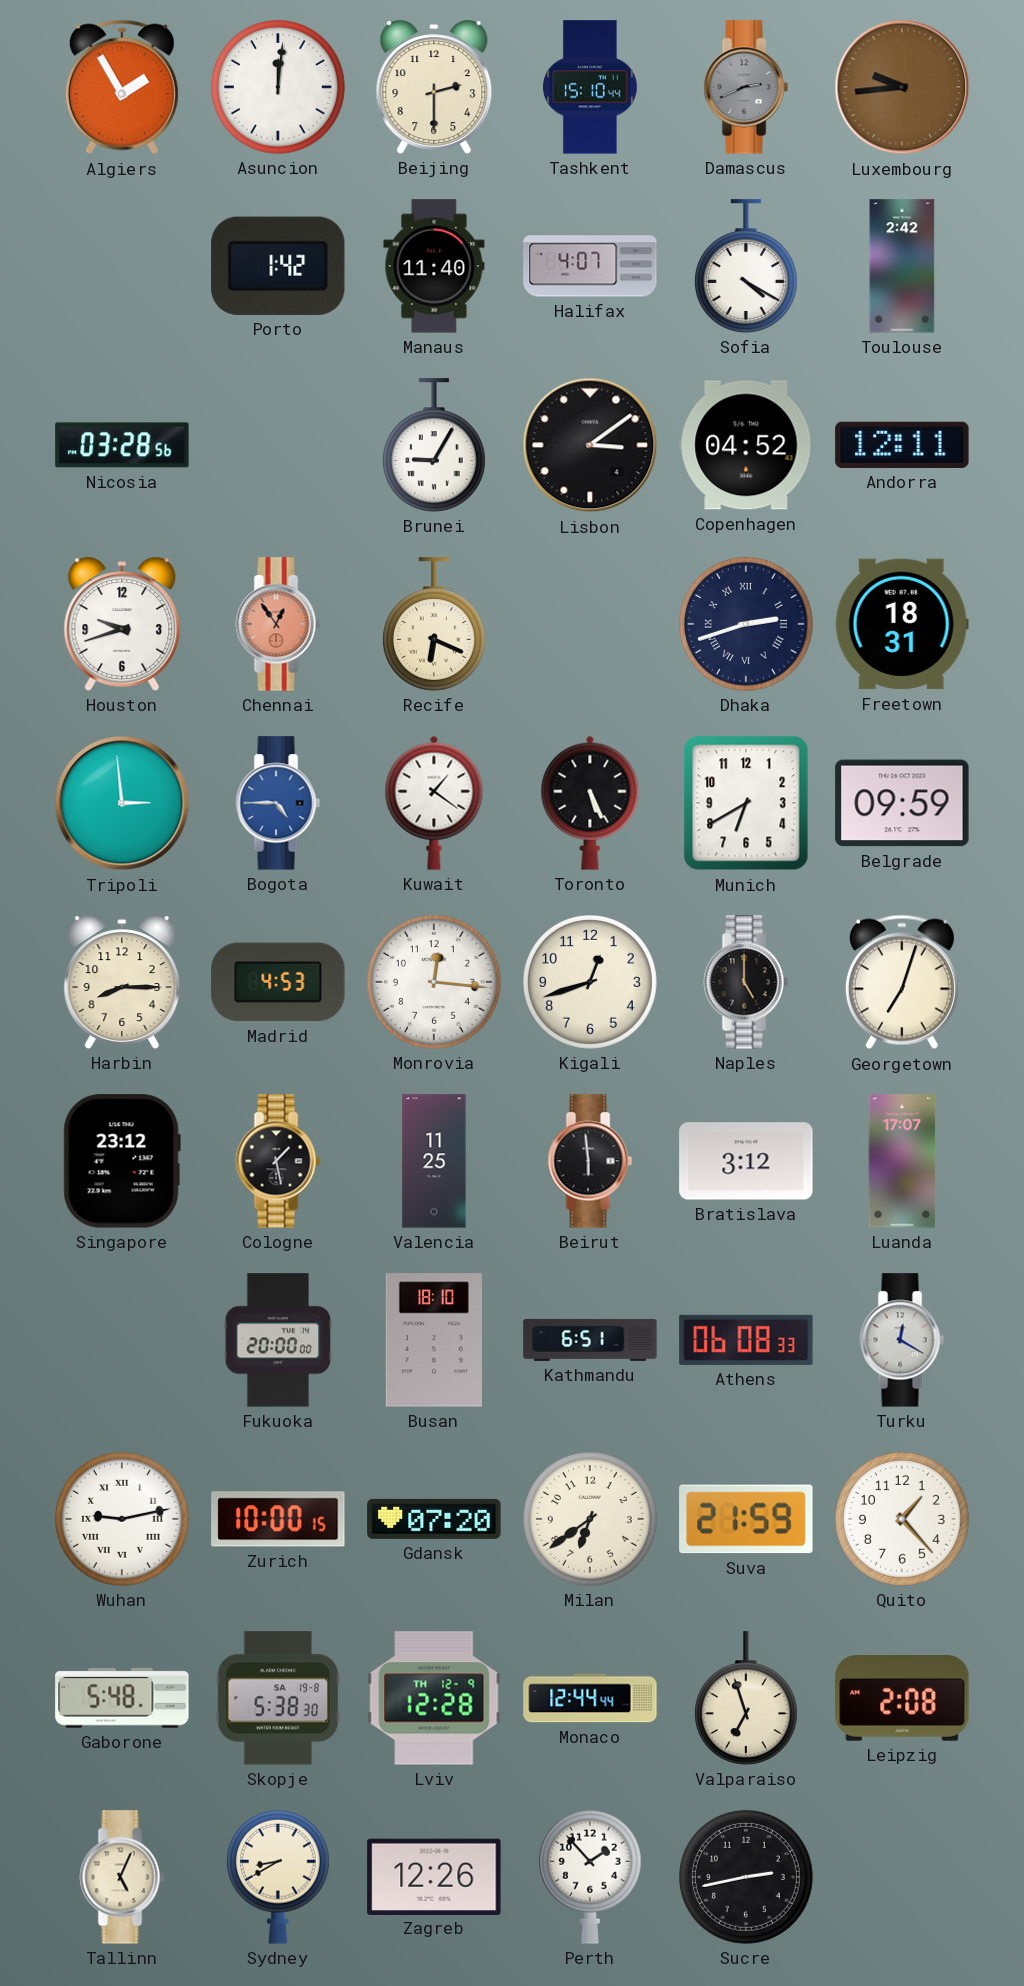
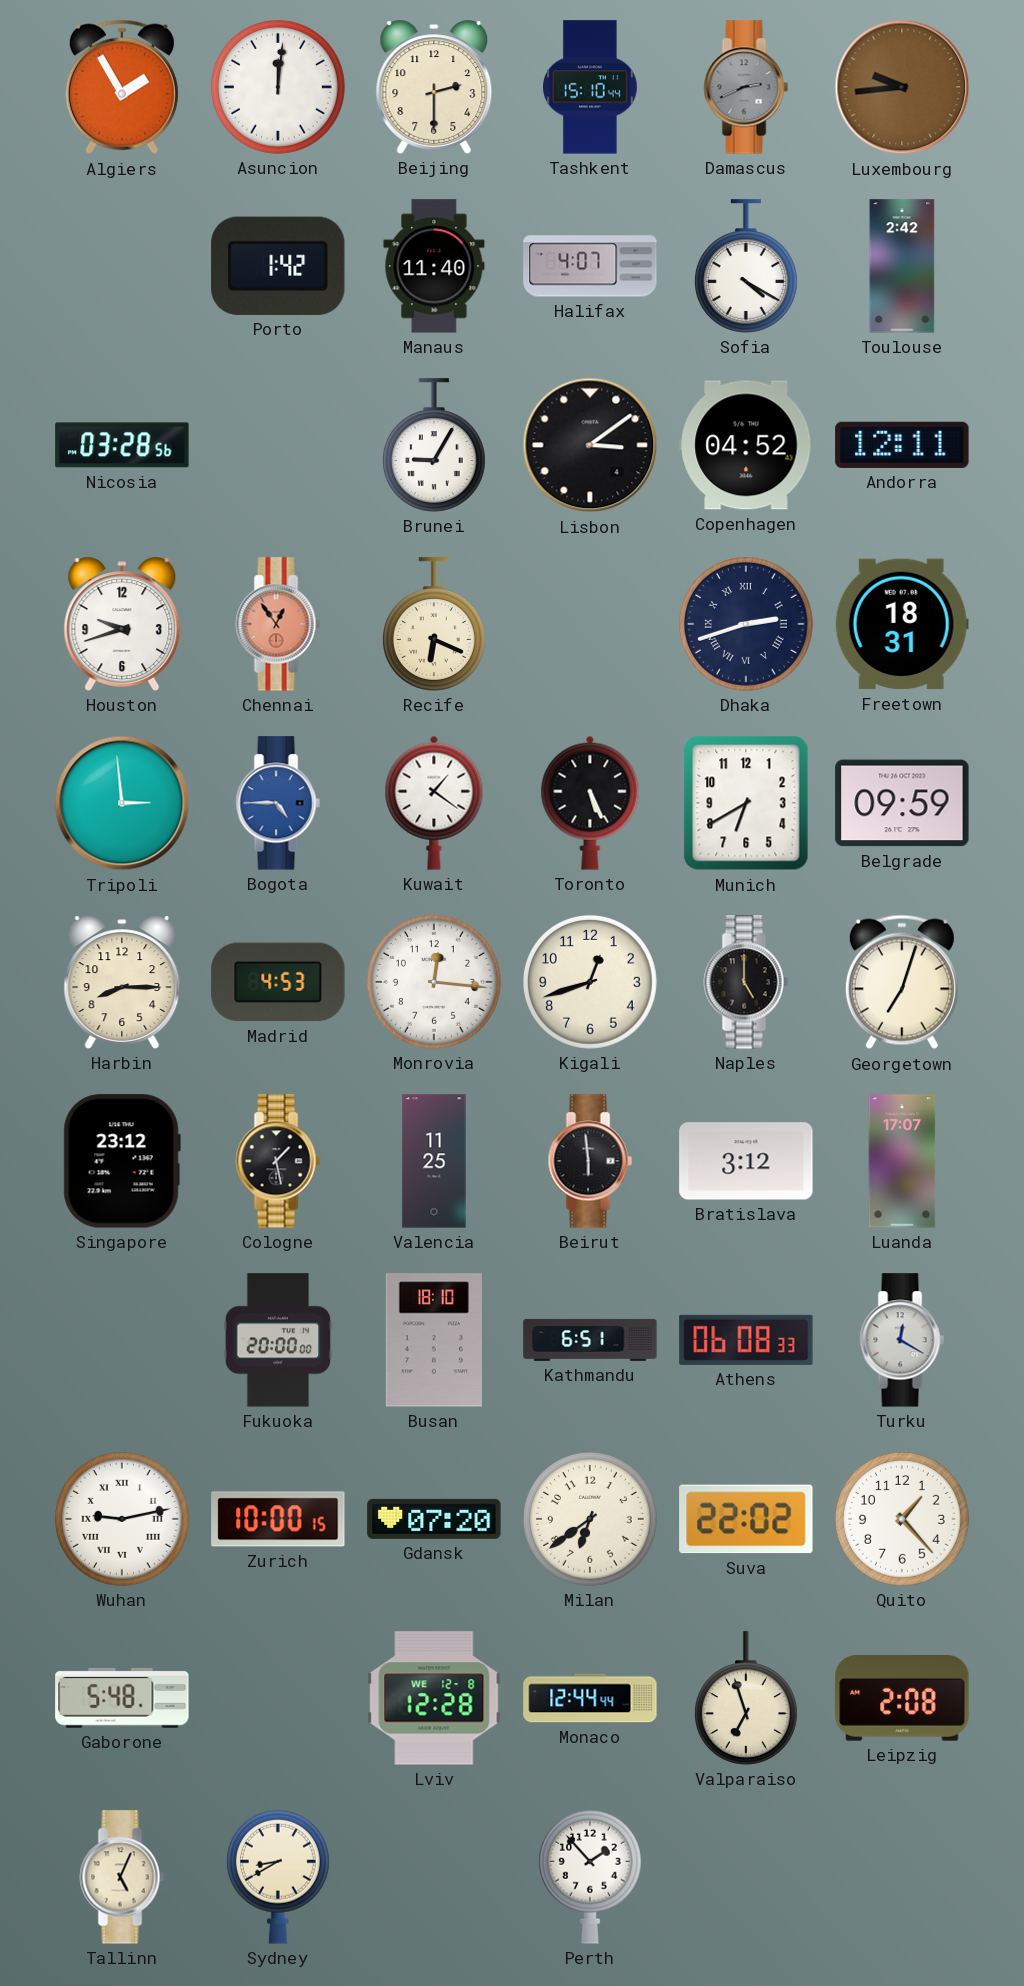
Suva: 21:59 -> 22:02 (746, 1519)
Skopje: 5:38 -> none (277, 1698)
Lviv date: TH 12-9 -> WE 12-8 (434, 1698)
Zagreb: 12:26 -> none (434, 1876)
Sucre: 2:43 -> none (747, 1878)
